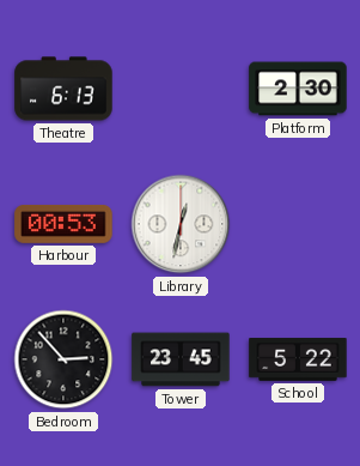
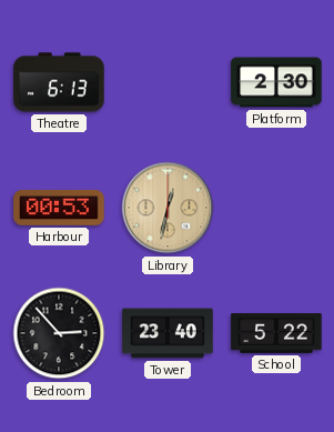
Library dial: white -> champagne (168, 208)
Tower: 23:45 -> 23:40 (168, 333)
